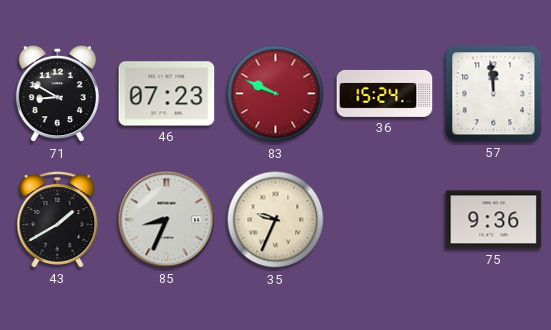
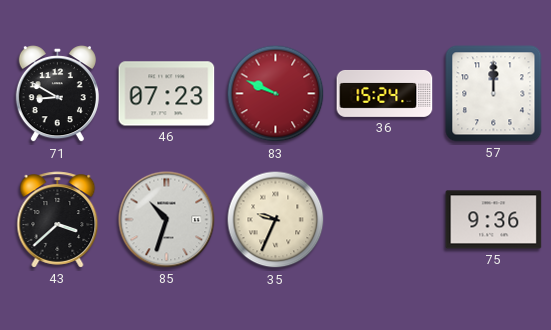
57: 11:59 -> 12:00 (494, 94)
43: 1:40 -> 3:38 (58, 220)
85: 8:34 -> 10:33 (167, 220)
